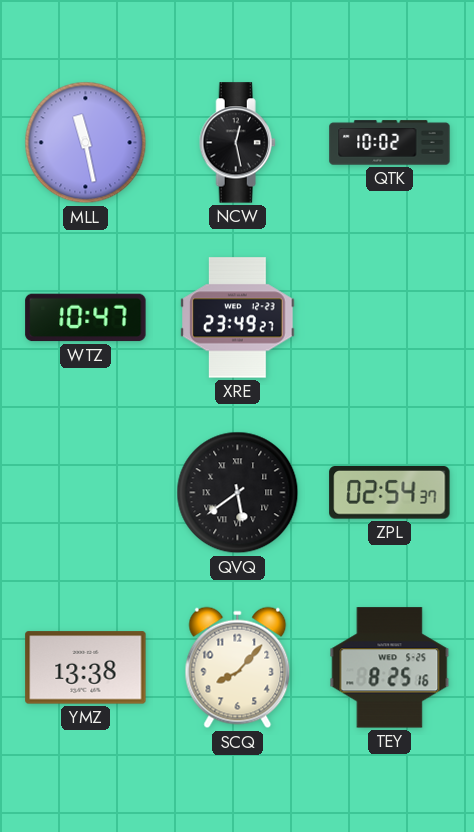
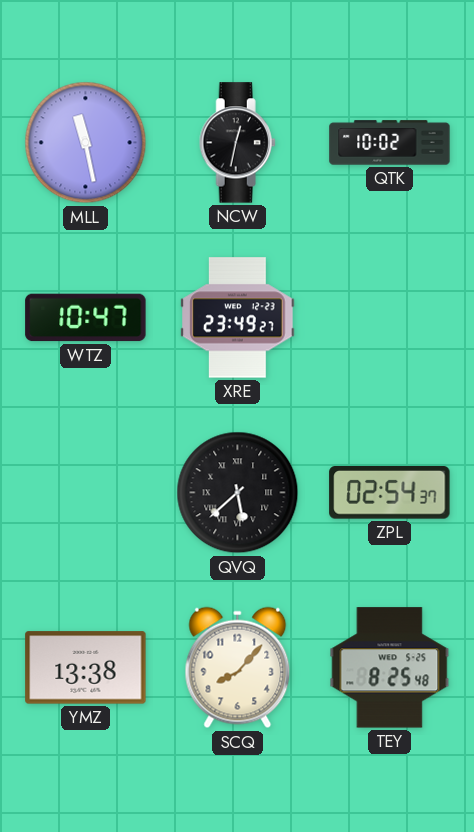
NCW: 12:28 -> 12:32 (237, 143)
QVQ: 5:39 -> 5:38 (238, 493)
TEY: 8:25:16 -> 8:25:48 (390, 668)
